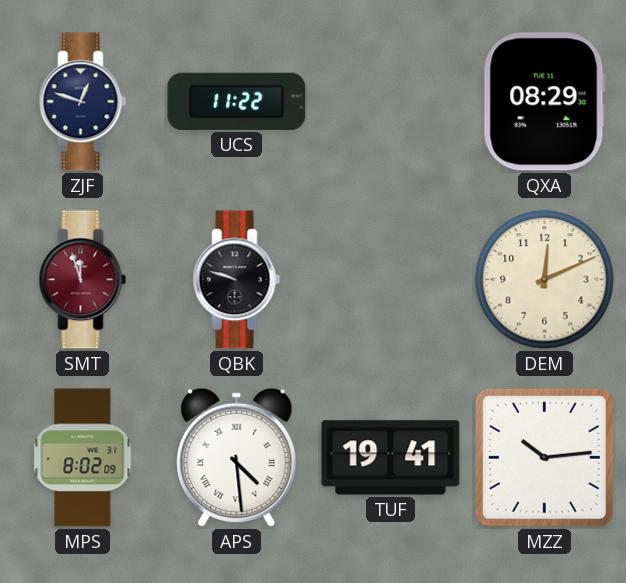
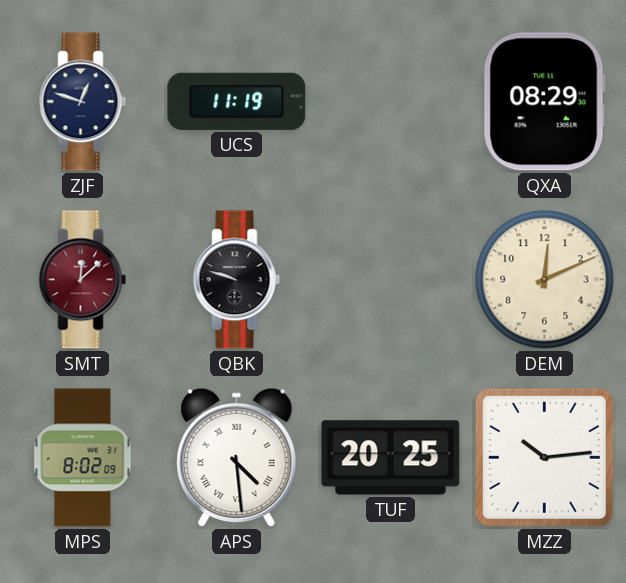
UCS: 11:22 -> 11:19 (237, 101)
SMT: 11:57 -> 12:08 (83, 280)
TUF: 19:41 -> 20:25 (391, 458)
